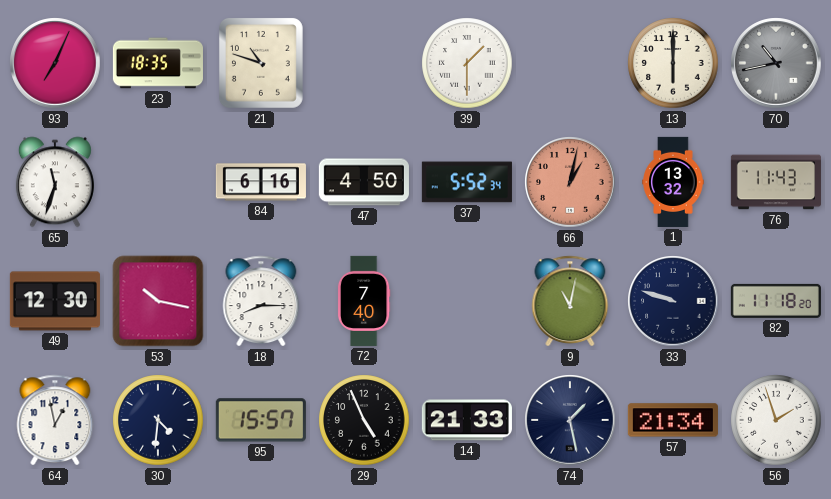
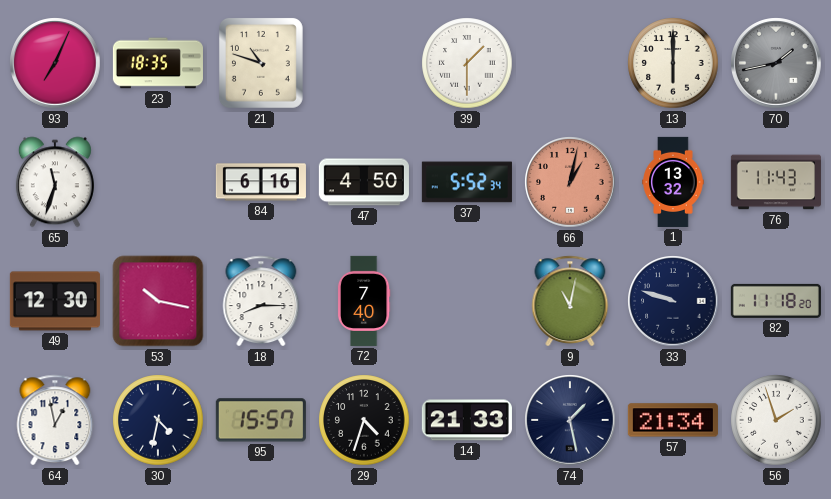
70: 10:43 -> 1:43 (776, 63)
30: 4:31 -> 4:32 (158, 420)
29: 4:56 -> 4:33 (364, 420)
